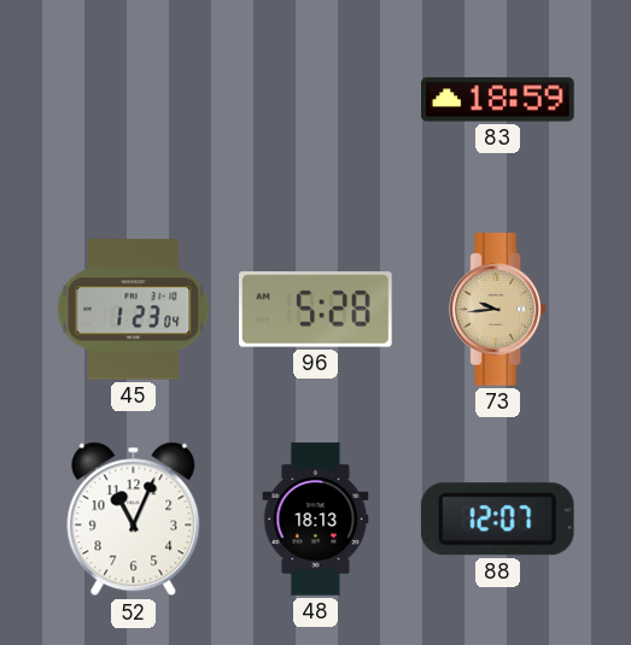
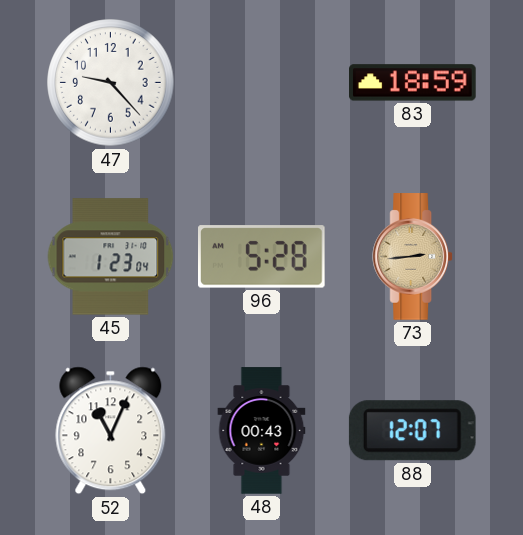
47: none -> 9:23 (111, 83)
73: 9:44 -> 2:44 (413, 257)
48: 18:13 -> 00:43 (262, 431)
